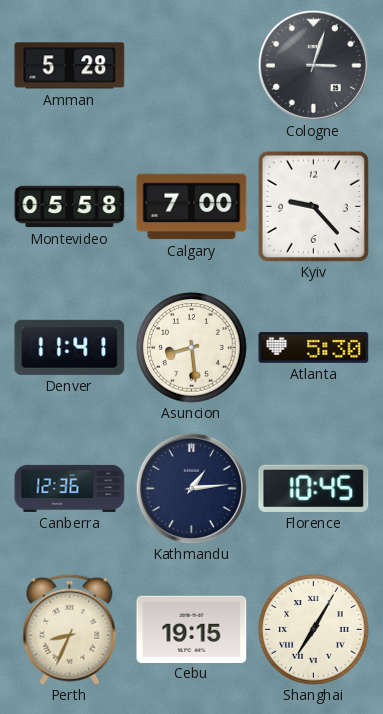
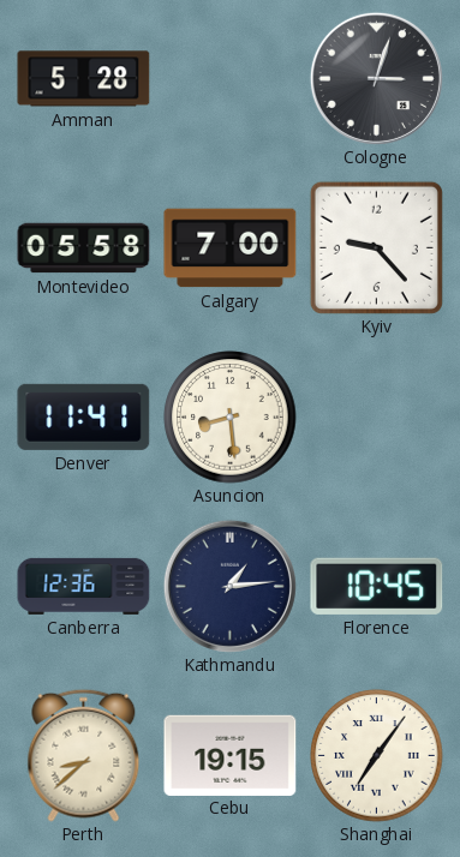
Atlanta: 5:30 -> none (314, 348)
Perth: 8:34 -> 8:38 (84, 755)
Shanghai: 7:05 -> 7:06 (377, 756)
